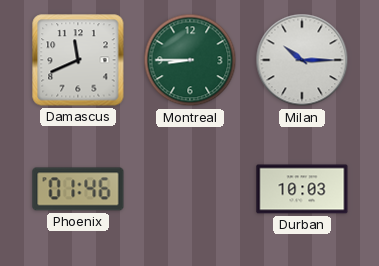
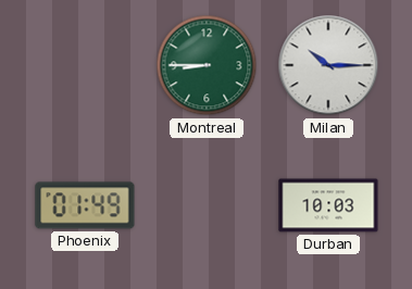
Damascus: 11:41 -> none (78, 60)
Phoenix: 01:46 -> 01:49 (85, 205)
